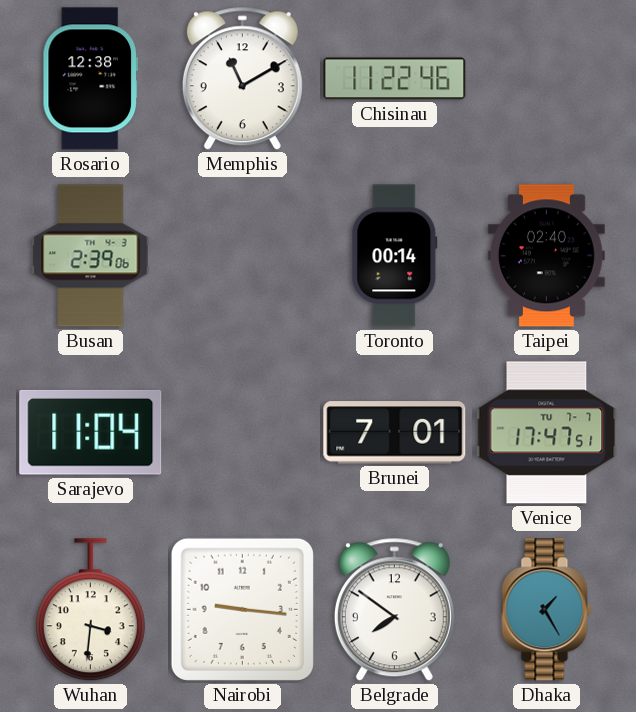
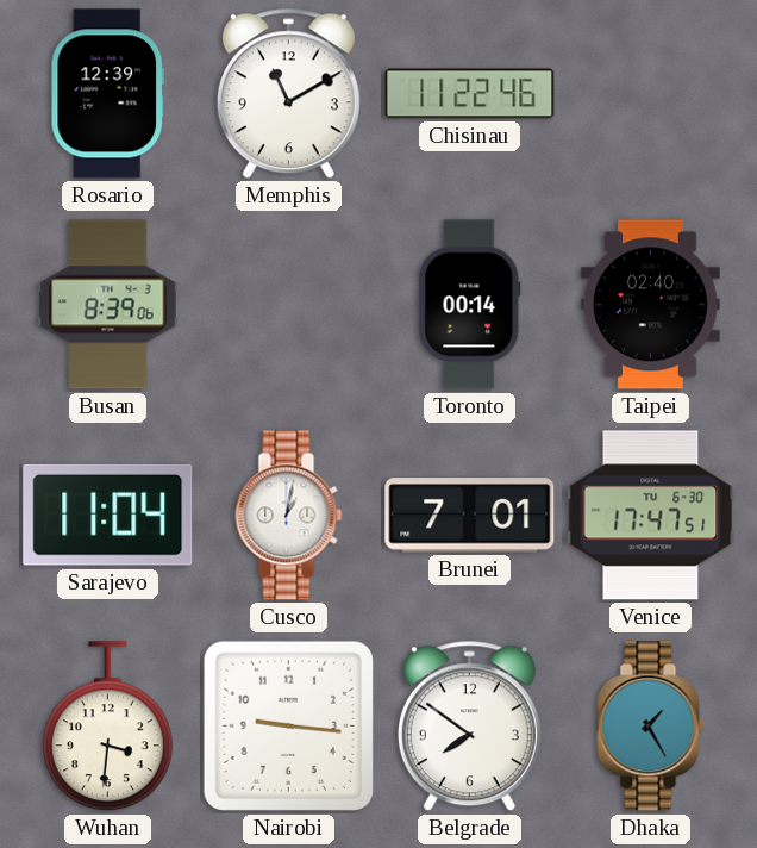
Rosario: 12:38 -> 12:39 (107, 94)
Busan: 2:39 -> 8:39 (108, 305)
Cusco: none -> 1:02 (289, 516)
Venice date: TU 7-7 -> TU 6-30 (651, 516)
